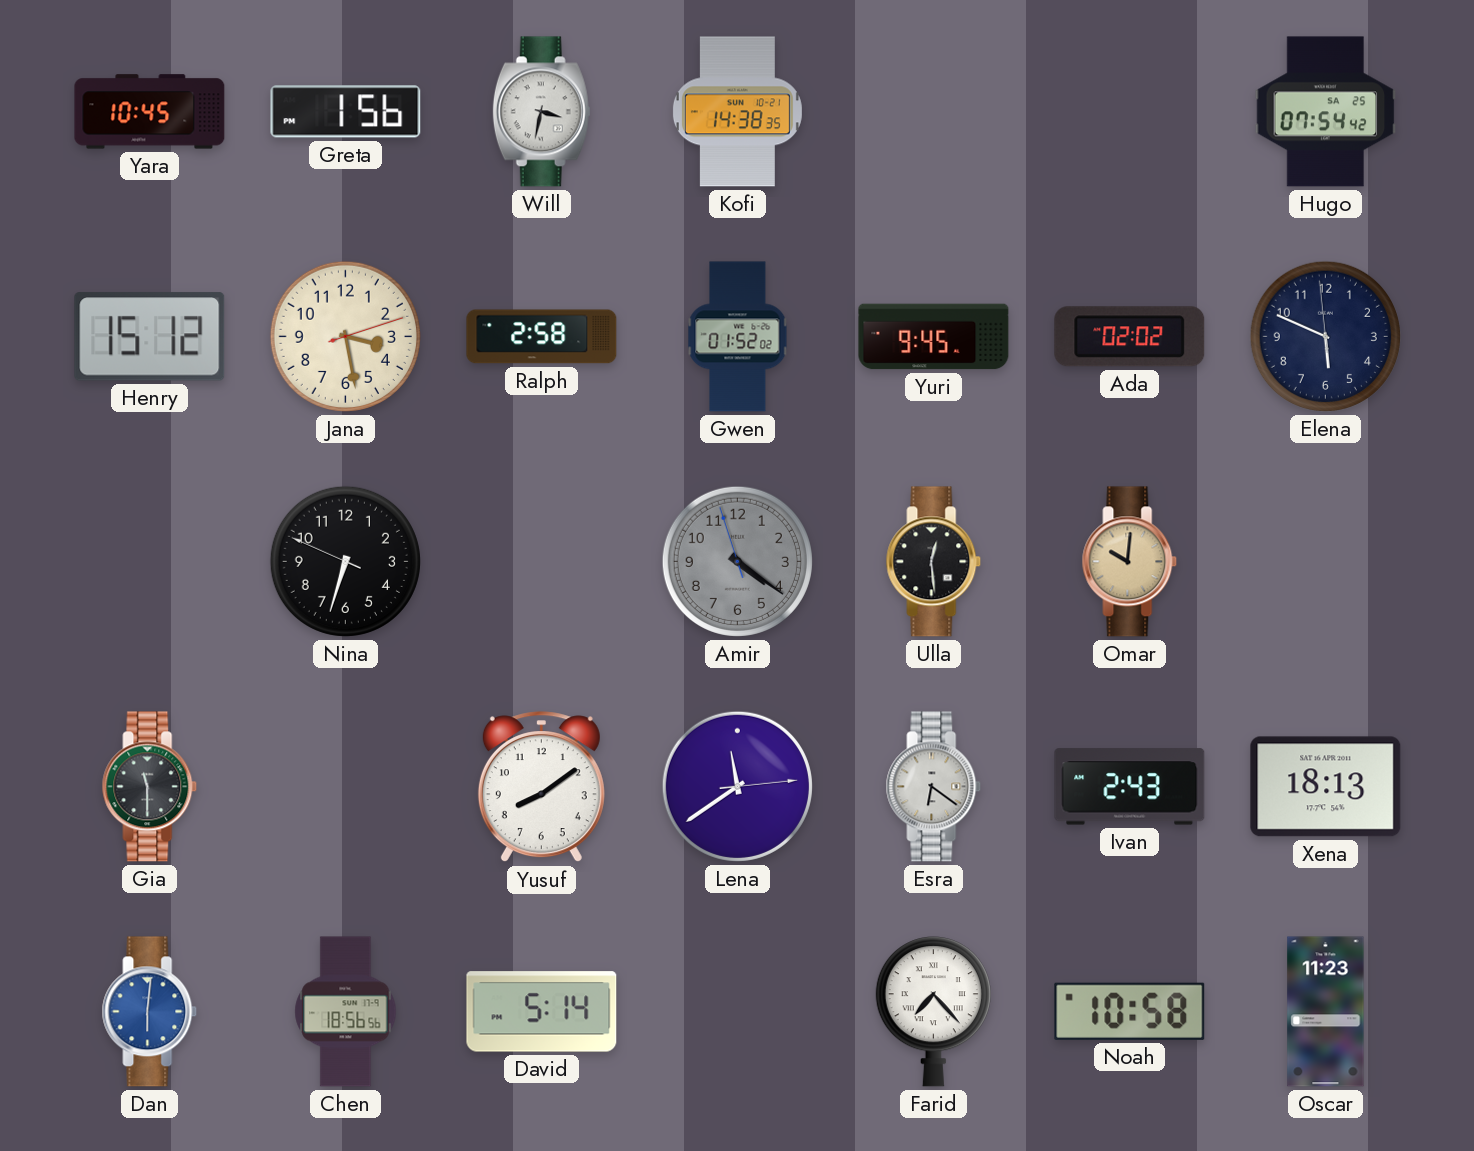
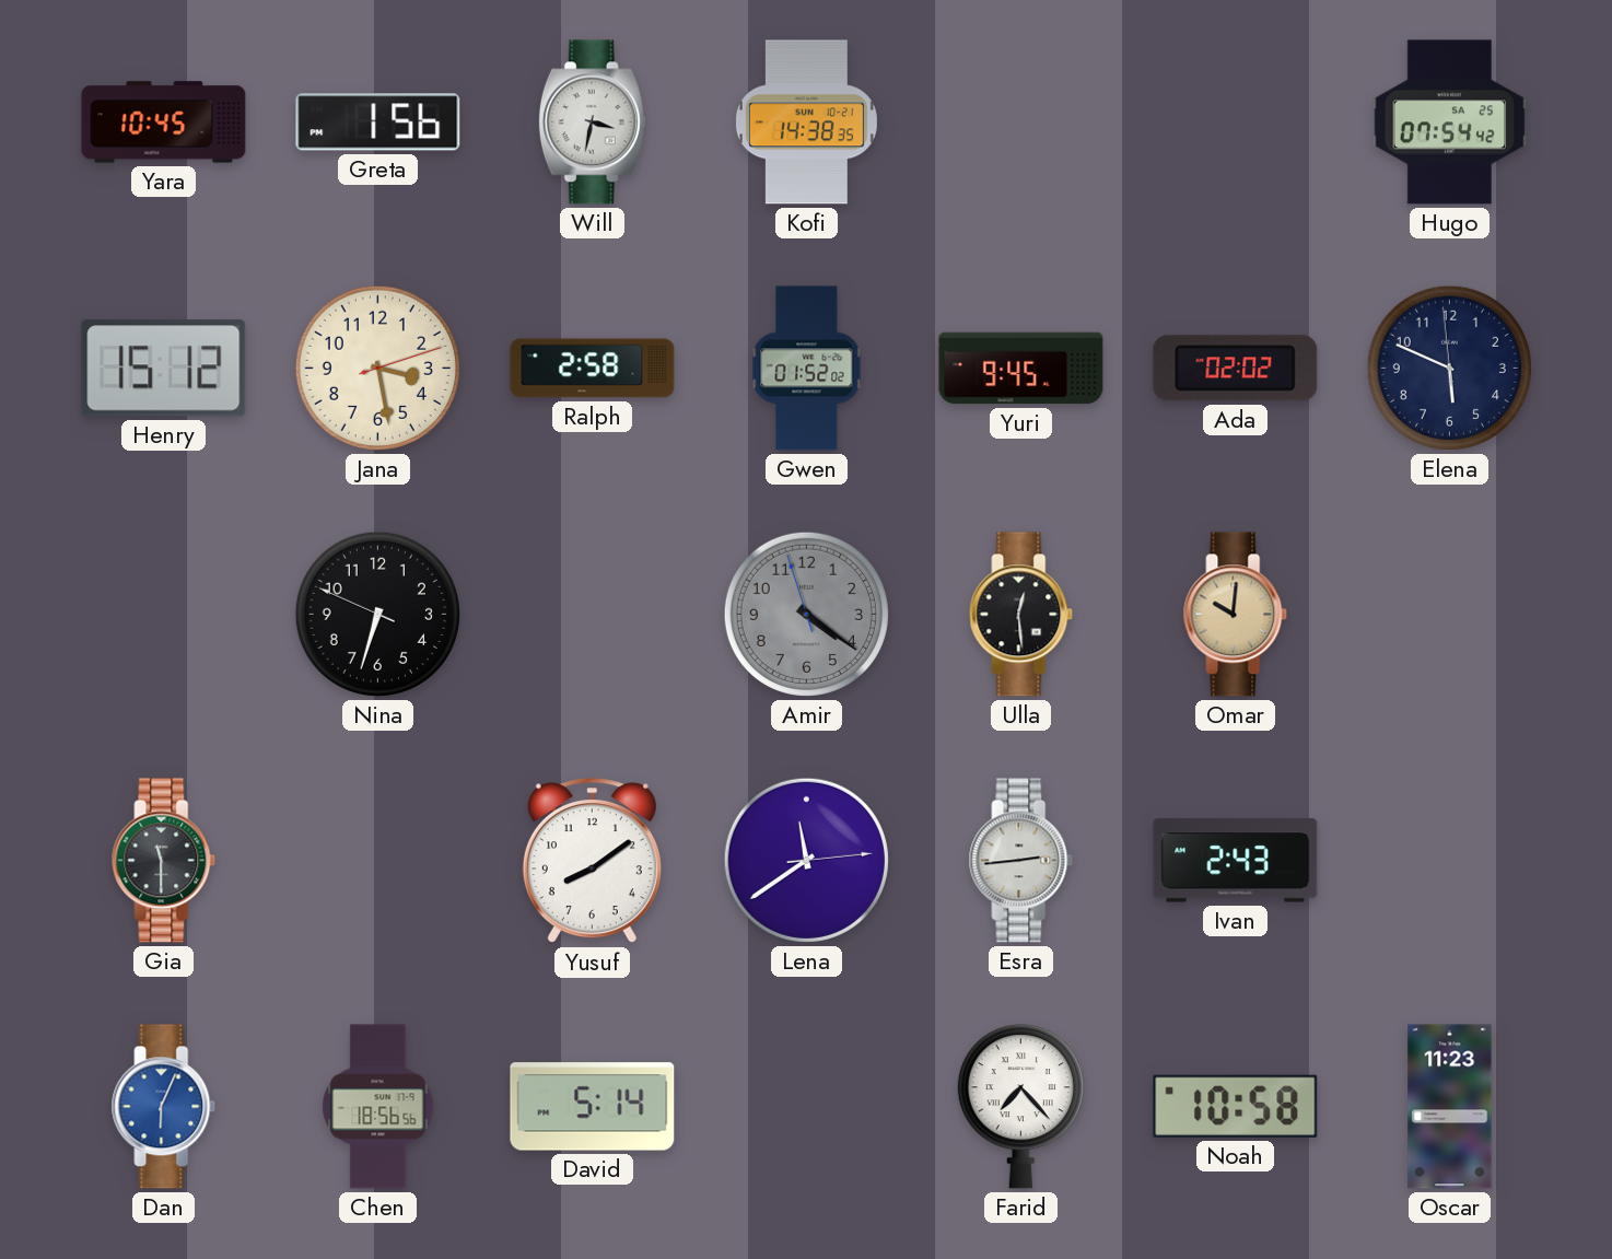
Esra: 6:21 -> 2:44 (1021, 861)
Xena: 18:13 -> none (1326, 787)
Dan: 6:01 -> 6:04 (164, 1107)
